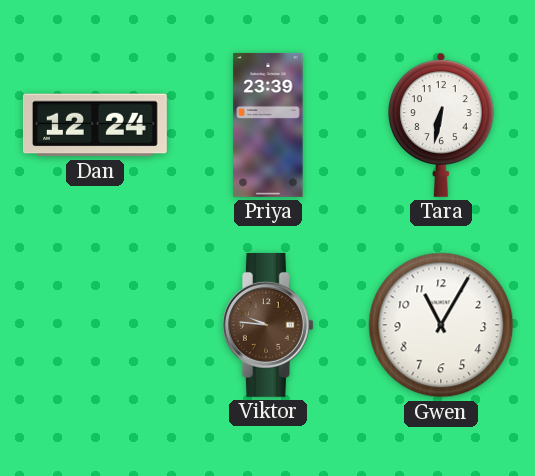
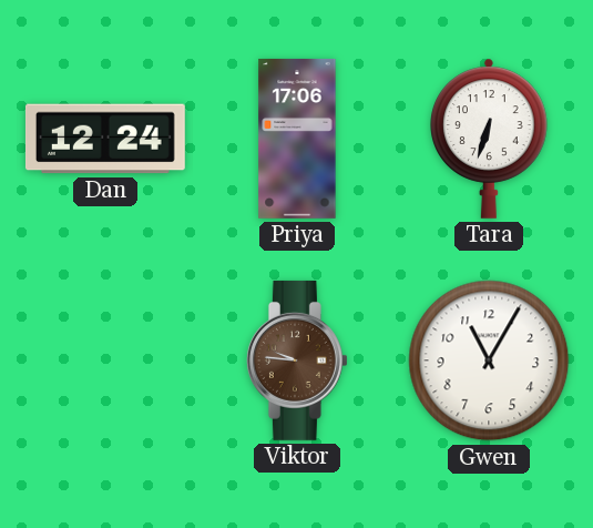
Priya: 23:39 -> 17:06 (297, 139)
Tara: 6:32 -> 6:33 (489, 139)
